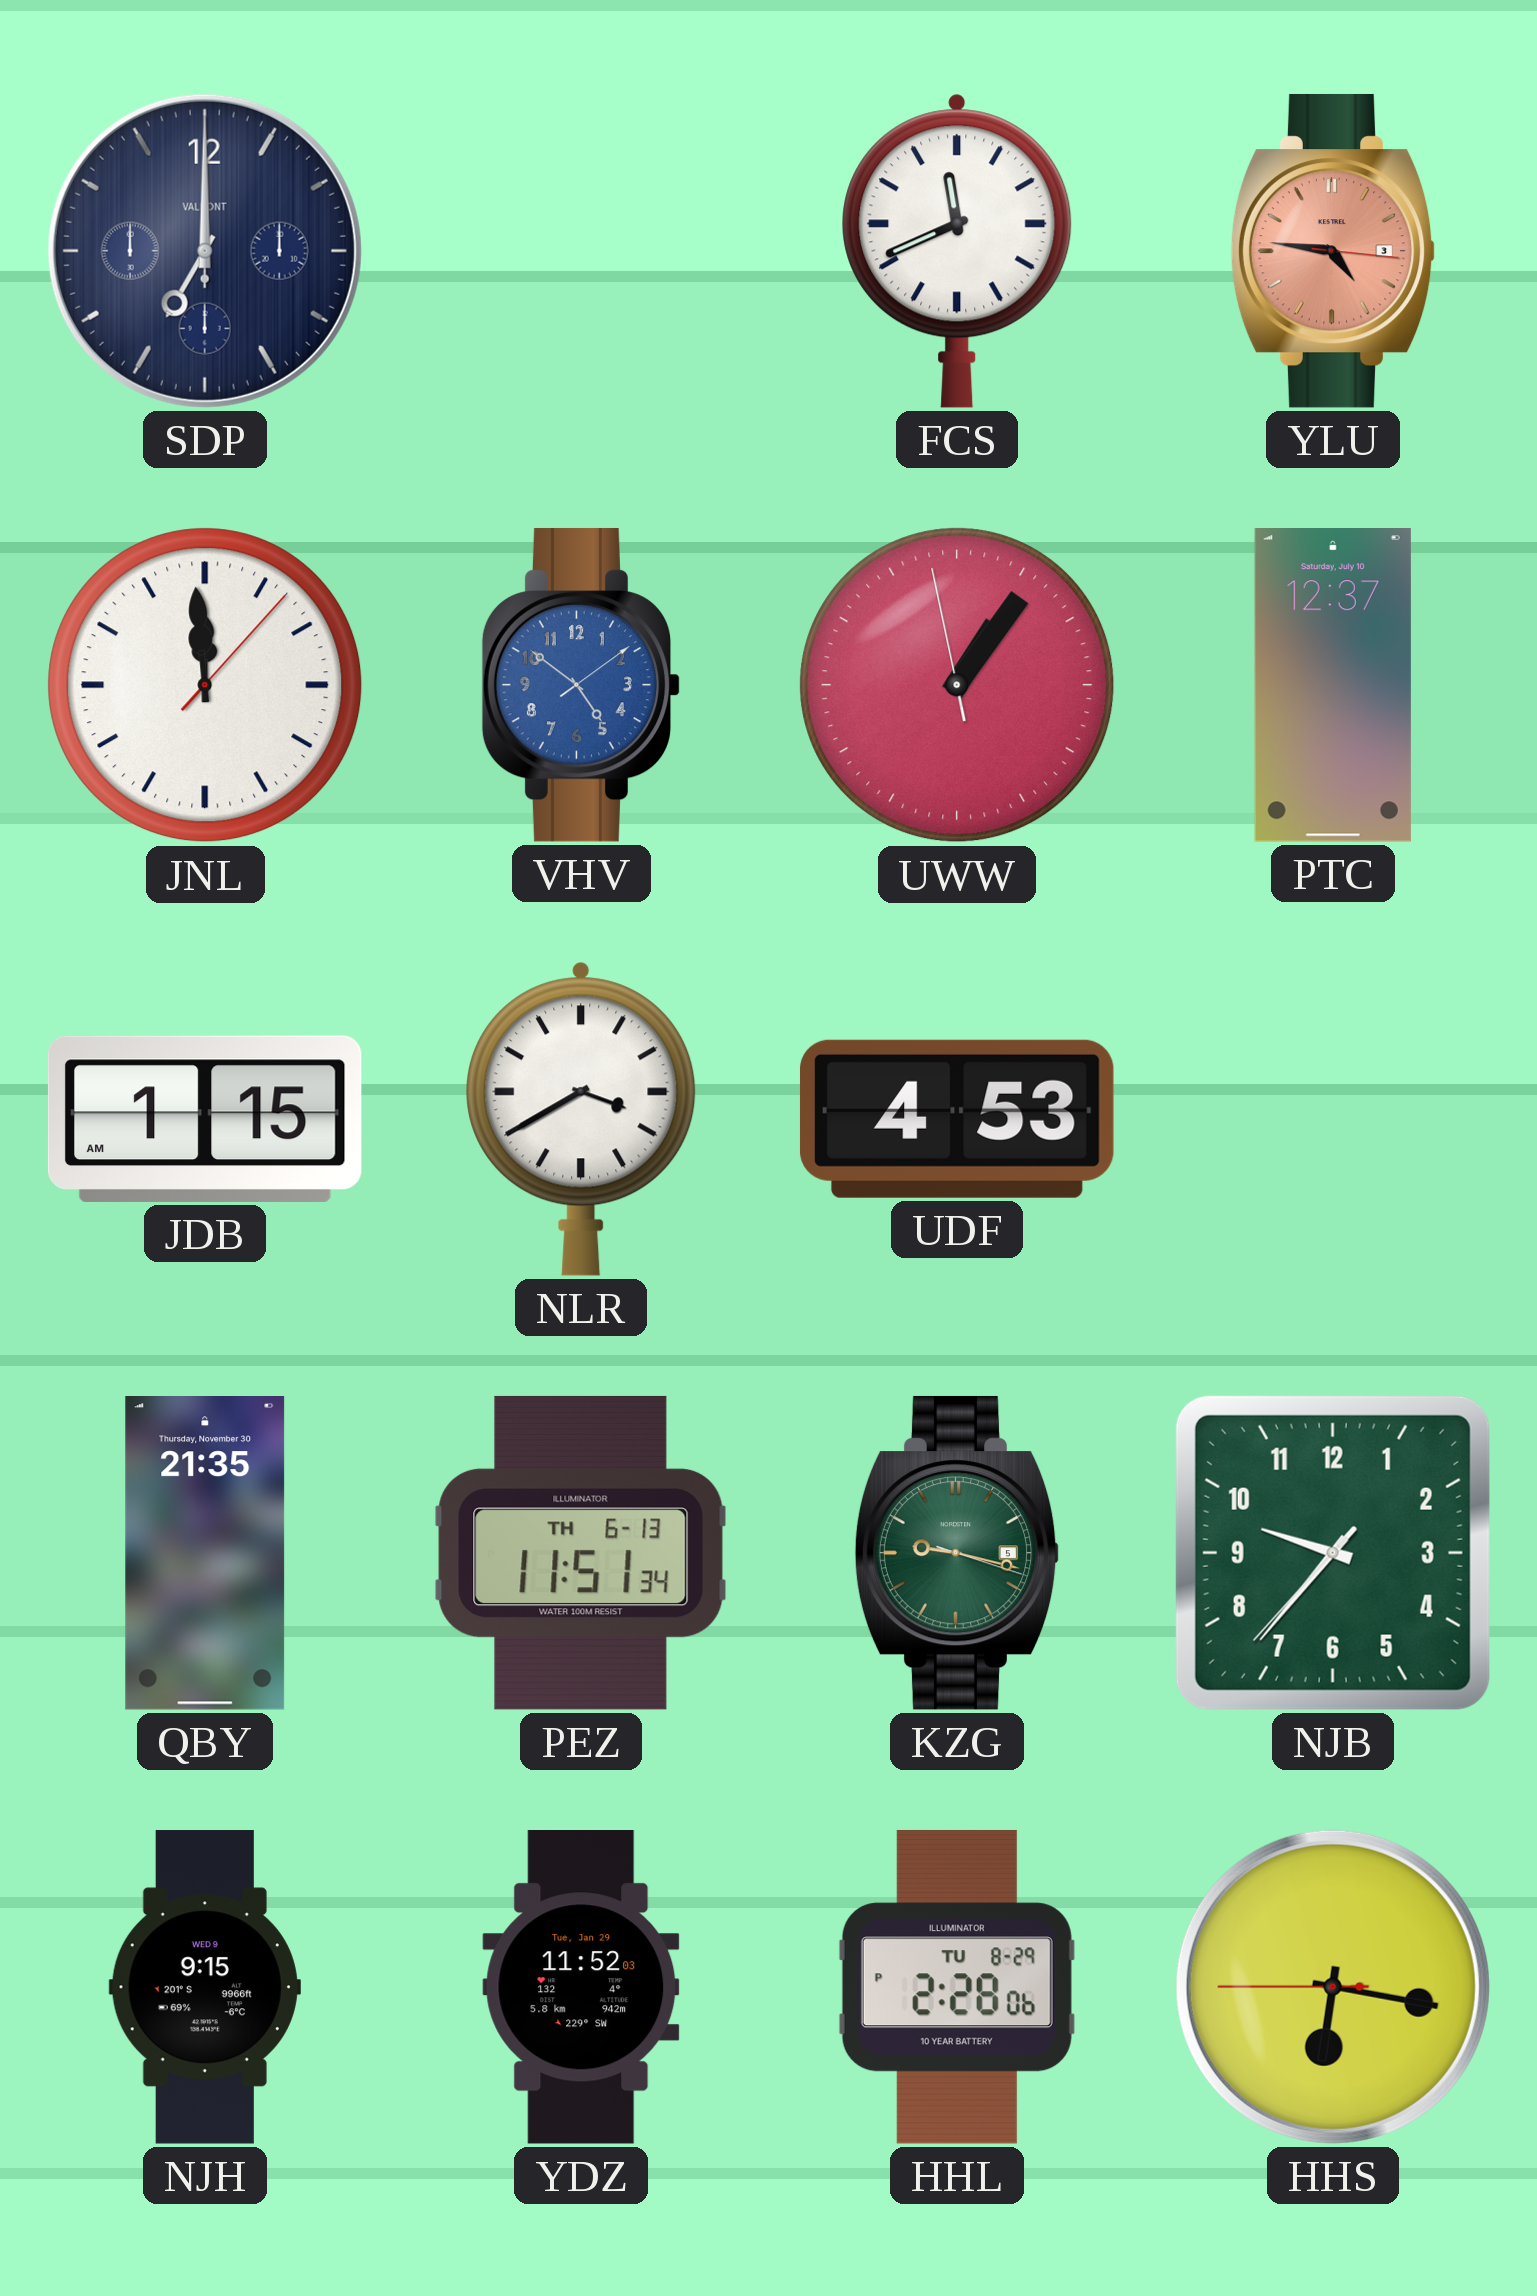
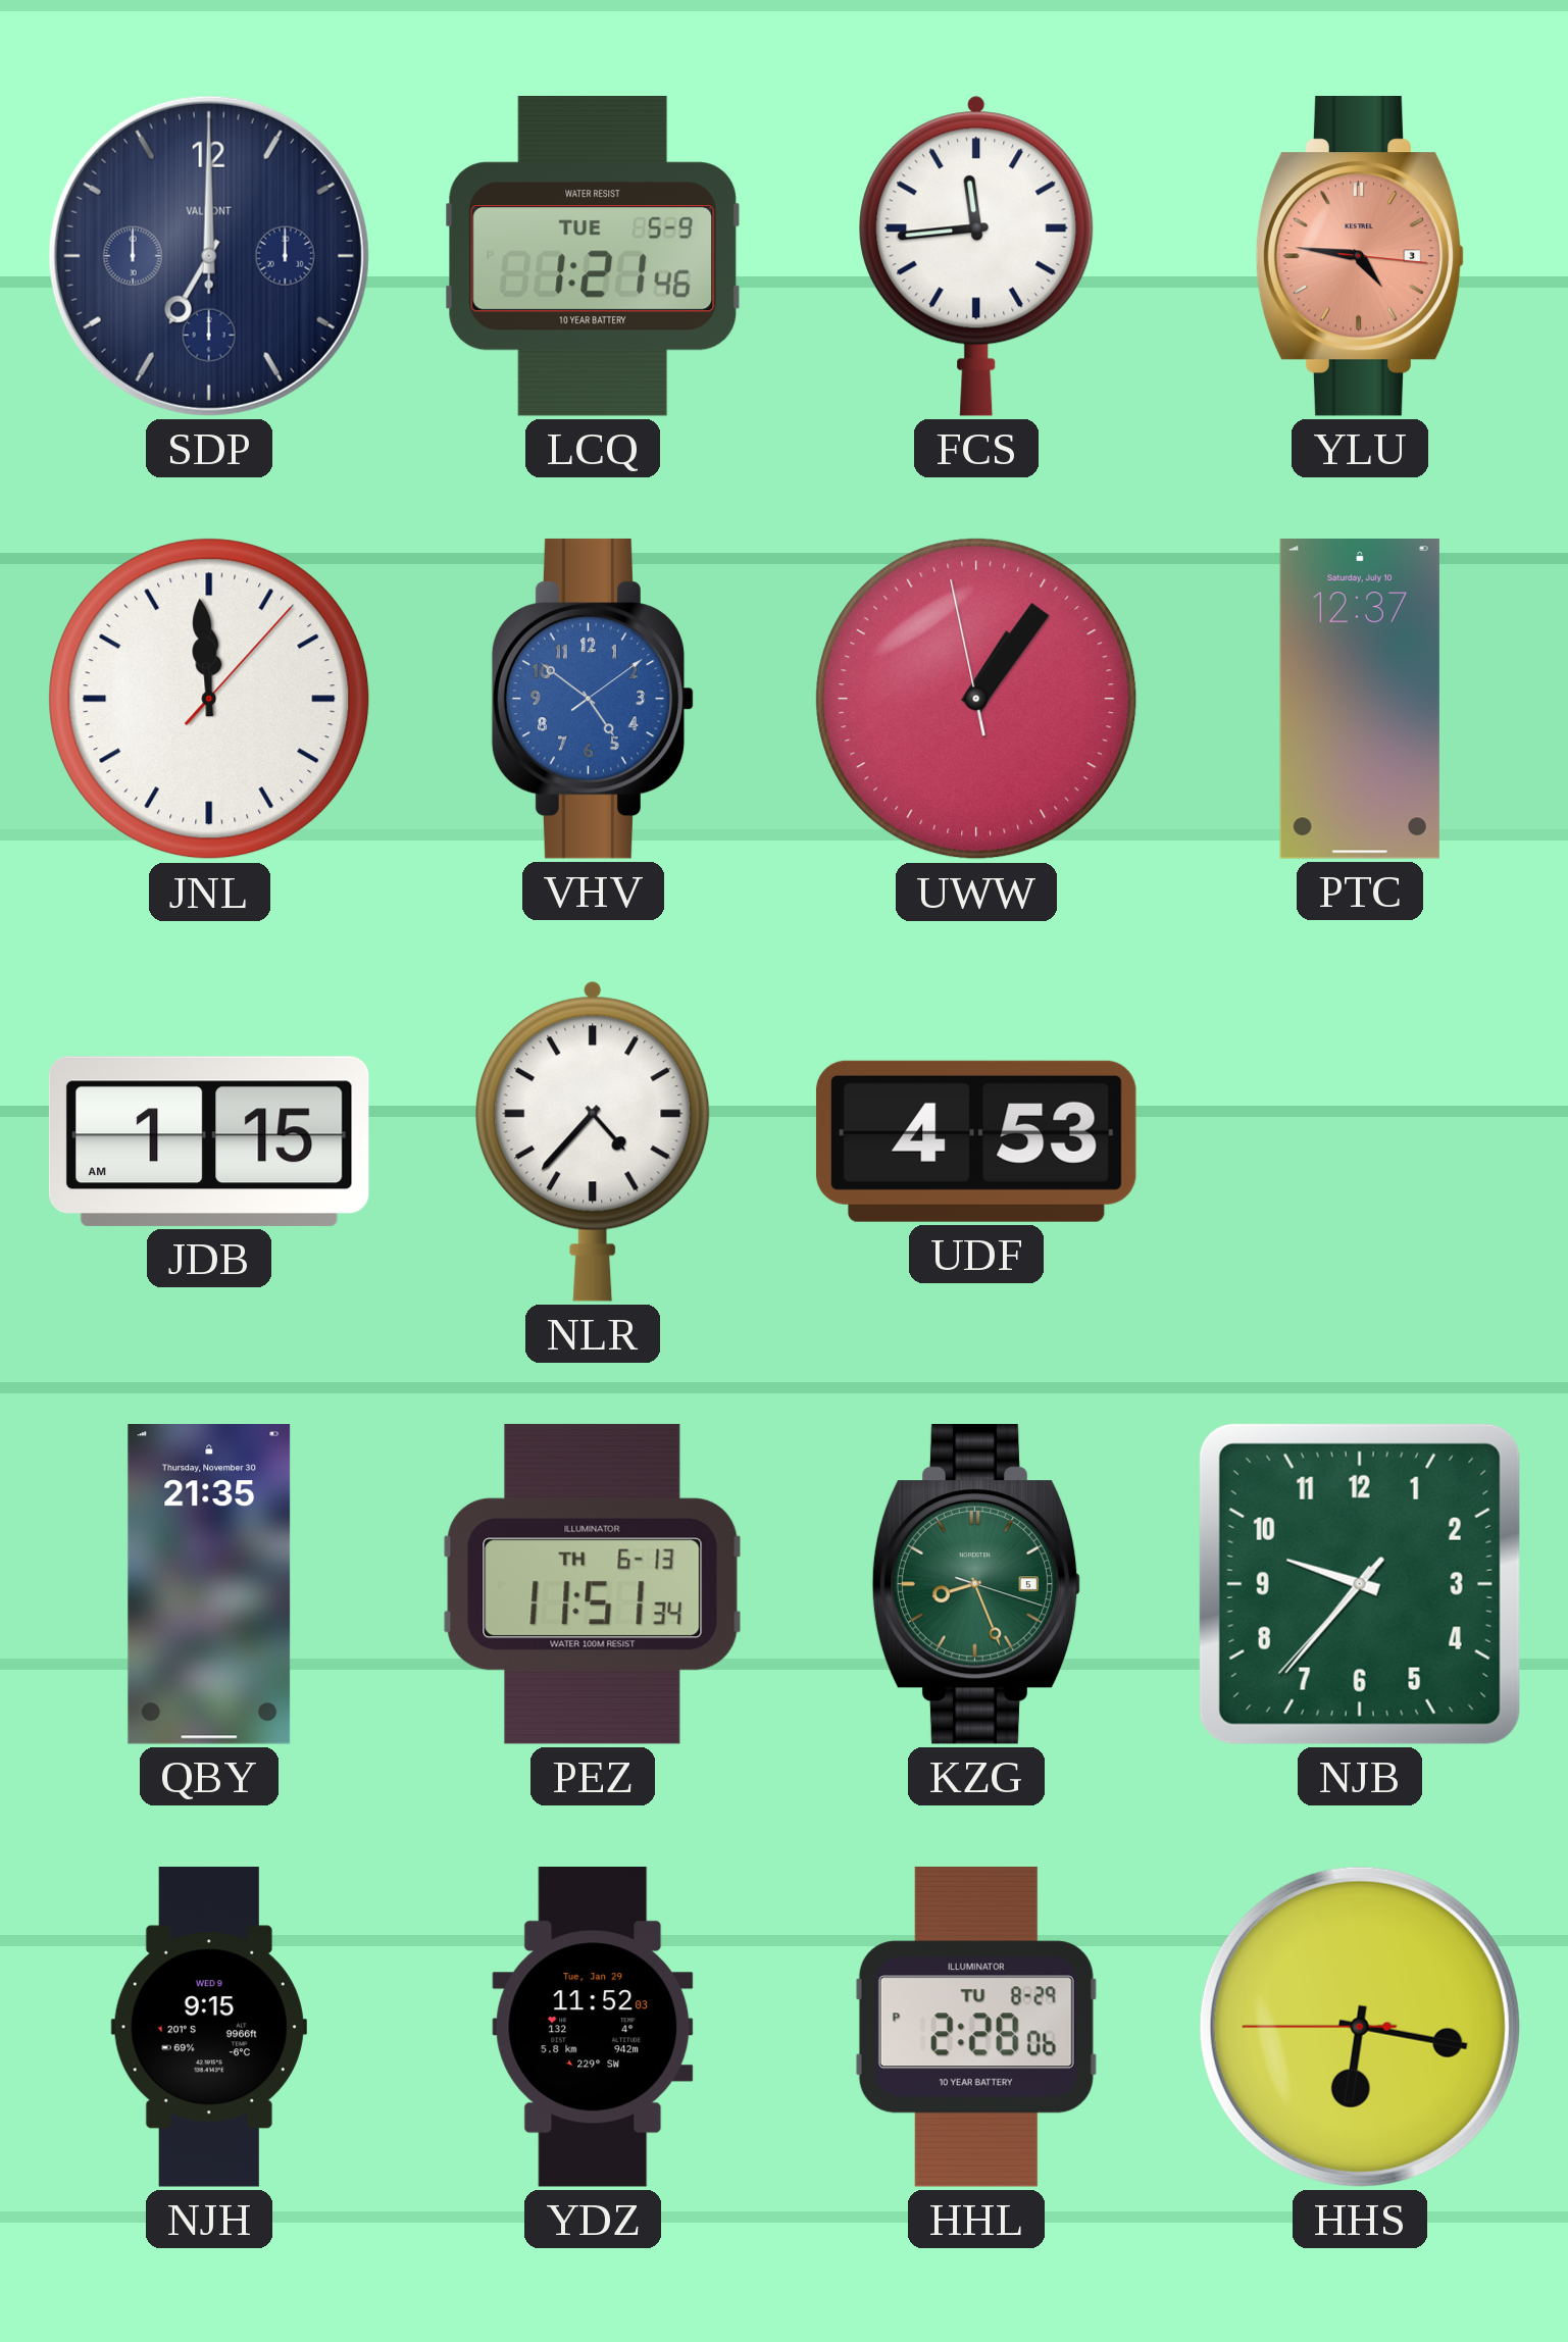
LCQ: none -> 1:21 (592, 256)
FCS: 11:41 -> 11:44 (976, 256)
NLR: 3:40 -> 4:37 (593, 1141)
KZG: 9:17 -> 8:26 (976, 1584)
